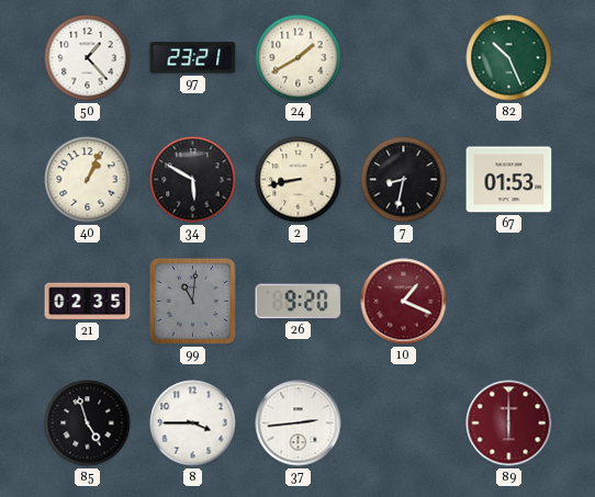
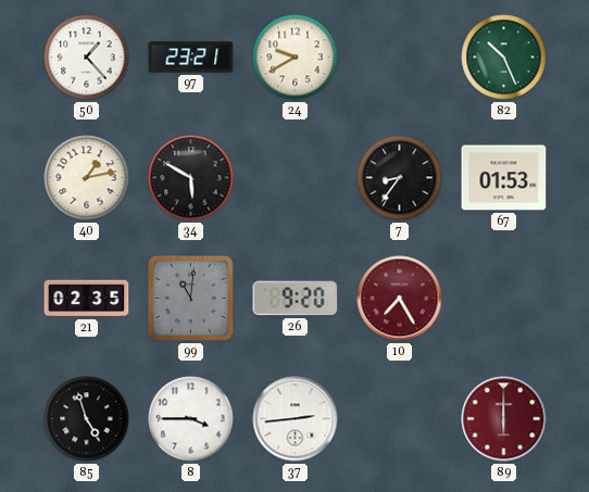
24: 1:40 -> 9:40 (296, 58)
40: 1:04 -> 1:13 (87, 178)
2: 8:43 -> none (299, 180)
7: 8:32 -> 8:36 (400, 178)
10: 1:19 -> 7:25 (400, 299)
